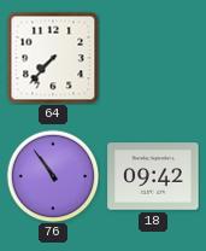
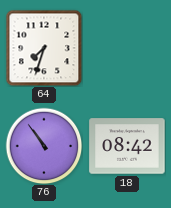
64: 7:37 -> 7:33 (44, 48)
18: 09:42 -> 08:42 (127, 146)
